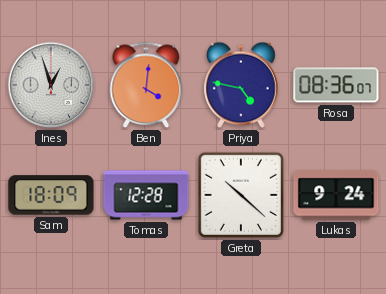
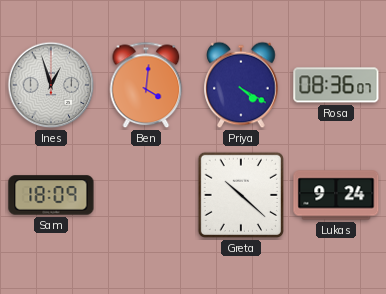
Priya: 4:47 -> 4:20 (241, 85)
Tomas: 12:28 -> none (146, 195)
